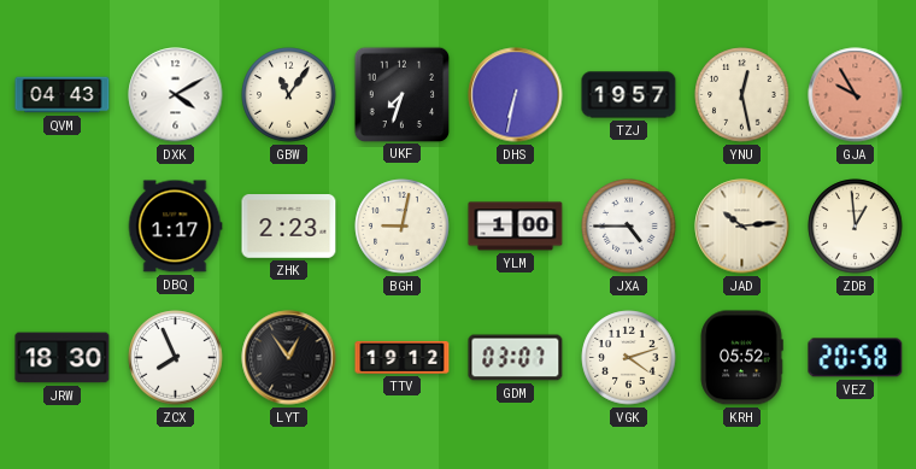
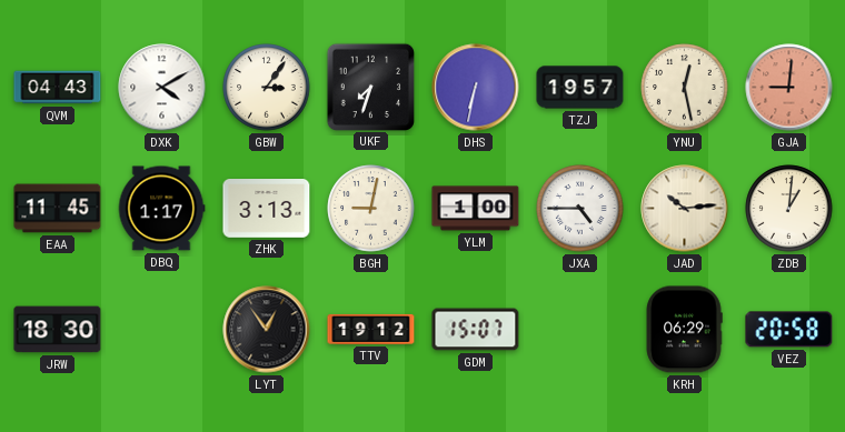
GBW: 11:06 -> 3:06 (267, 88)
GJA: 9:55 -> 9:01 (789, 88)
EAA: none -> 11:45 (58, 209)
ZHK: 2:23 -> 3:13 (267, 209)
ZDB: 12:59 -> 1:01 (789, 209)
ZCX: 7:56 -> none (176, 358)
GDM: 03:07 -> 15:07 (476, 330)
VGK: 4:12 -> none (629, 358)
KRH: 05:52 -> 06:29 (684, 330)
